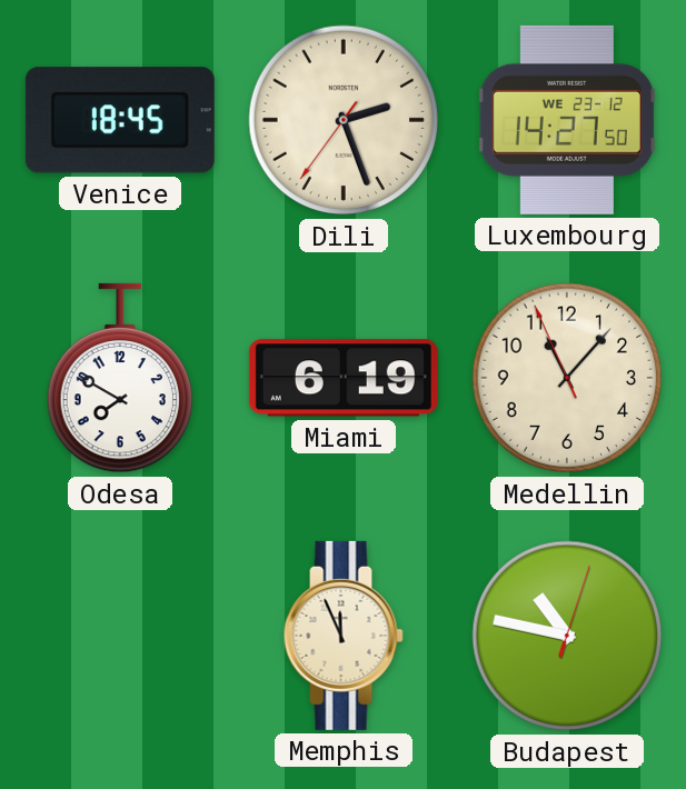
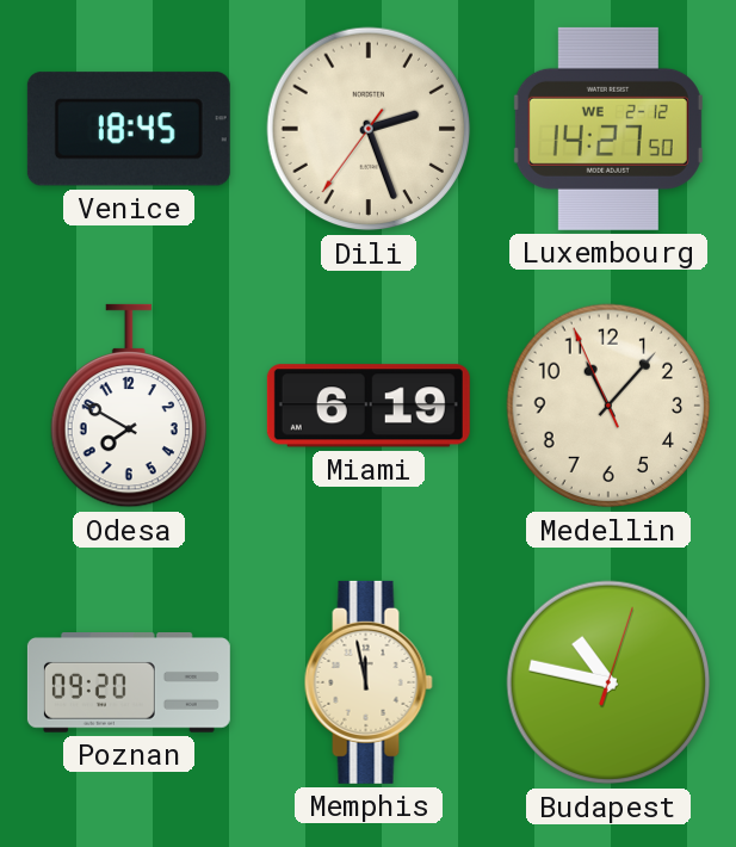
Luxembourg date: WE 23-12 -> WE 2-12 (608, 129)
Poznan: none -> 09:20 (129, 682)
Memphis: 11:56 -> 11:58 (369, 682)
